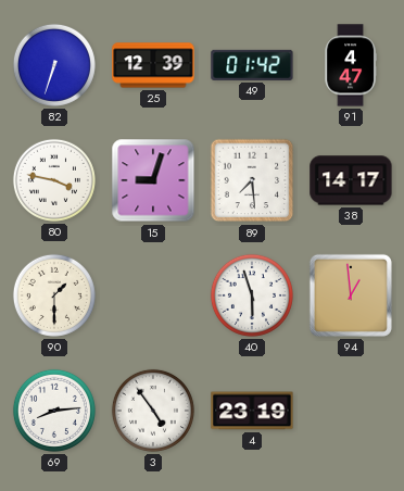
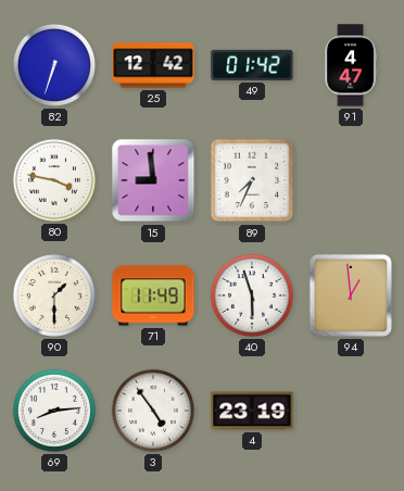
25: 12:39 -> 12:42 (153, 65)
15: 9:03 -> 8:59 (153, 180)
89: 7:29 -> 7:34 (252, 180)
38: 14:17 -> none (351, 180)
71: none -> 11:49 (153, 295)
